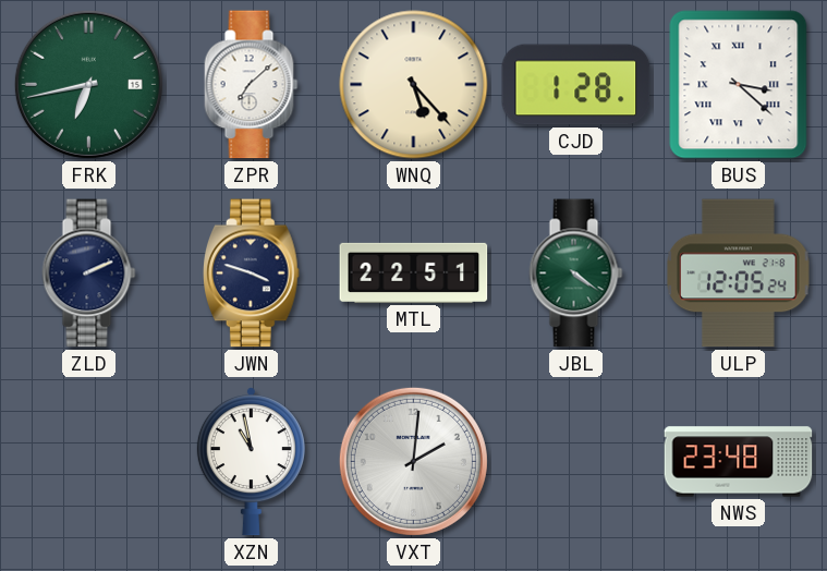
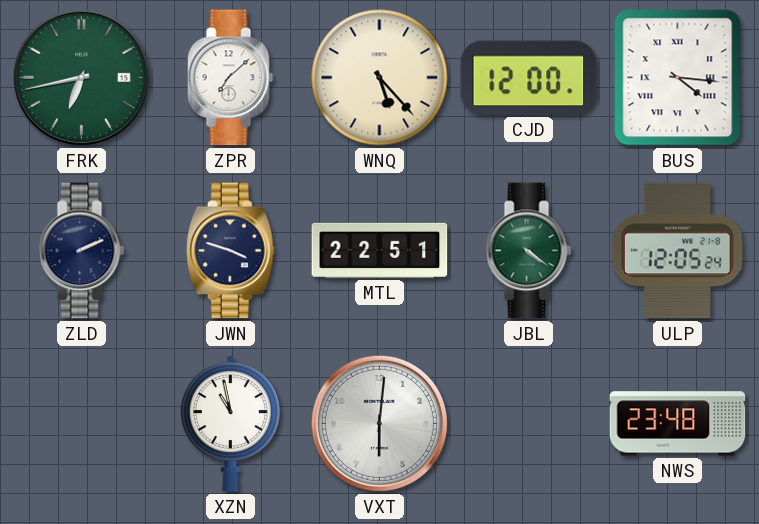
CJD: 1:28 -> 12:00 (529, 78)
BUS: 3:22 -> 4:16 (678, 78)
VXT: 2:01 -> 6:01 (379, 423)
